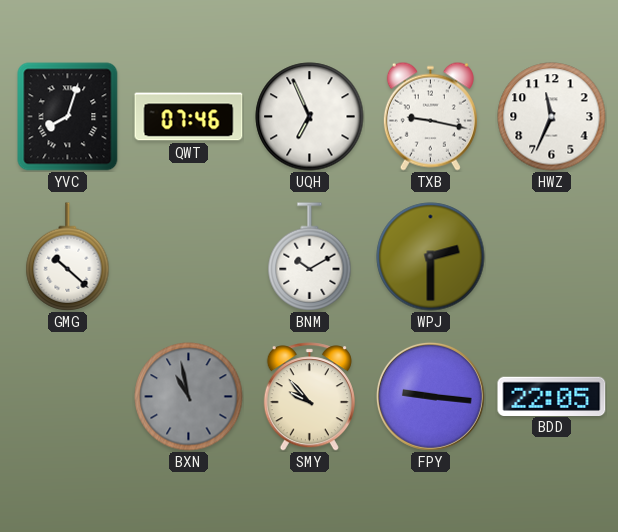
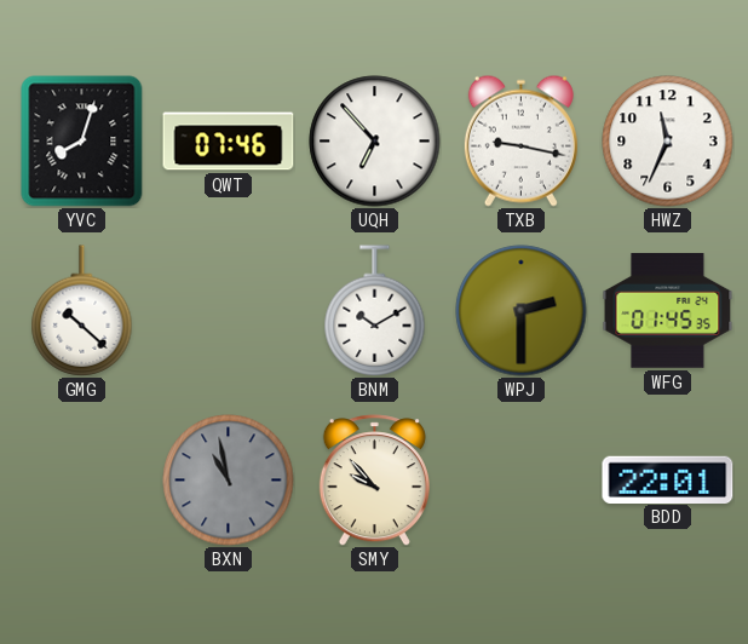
UQH: 6:56 -> 6:53 (375, 142)
WFG: none -> 01:45 (668, 311)
FPY: 9:16 -> none (430, 396)
BDD: 22:05 -> 22:01 (668, 479)
